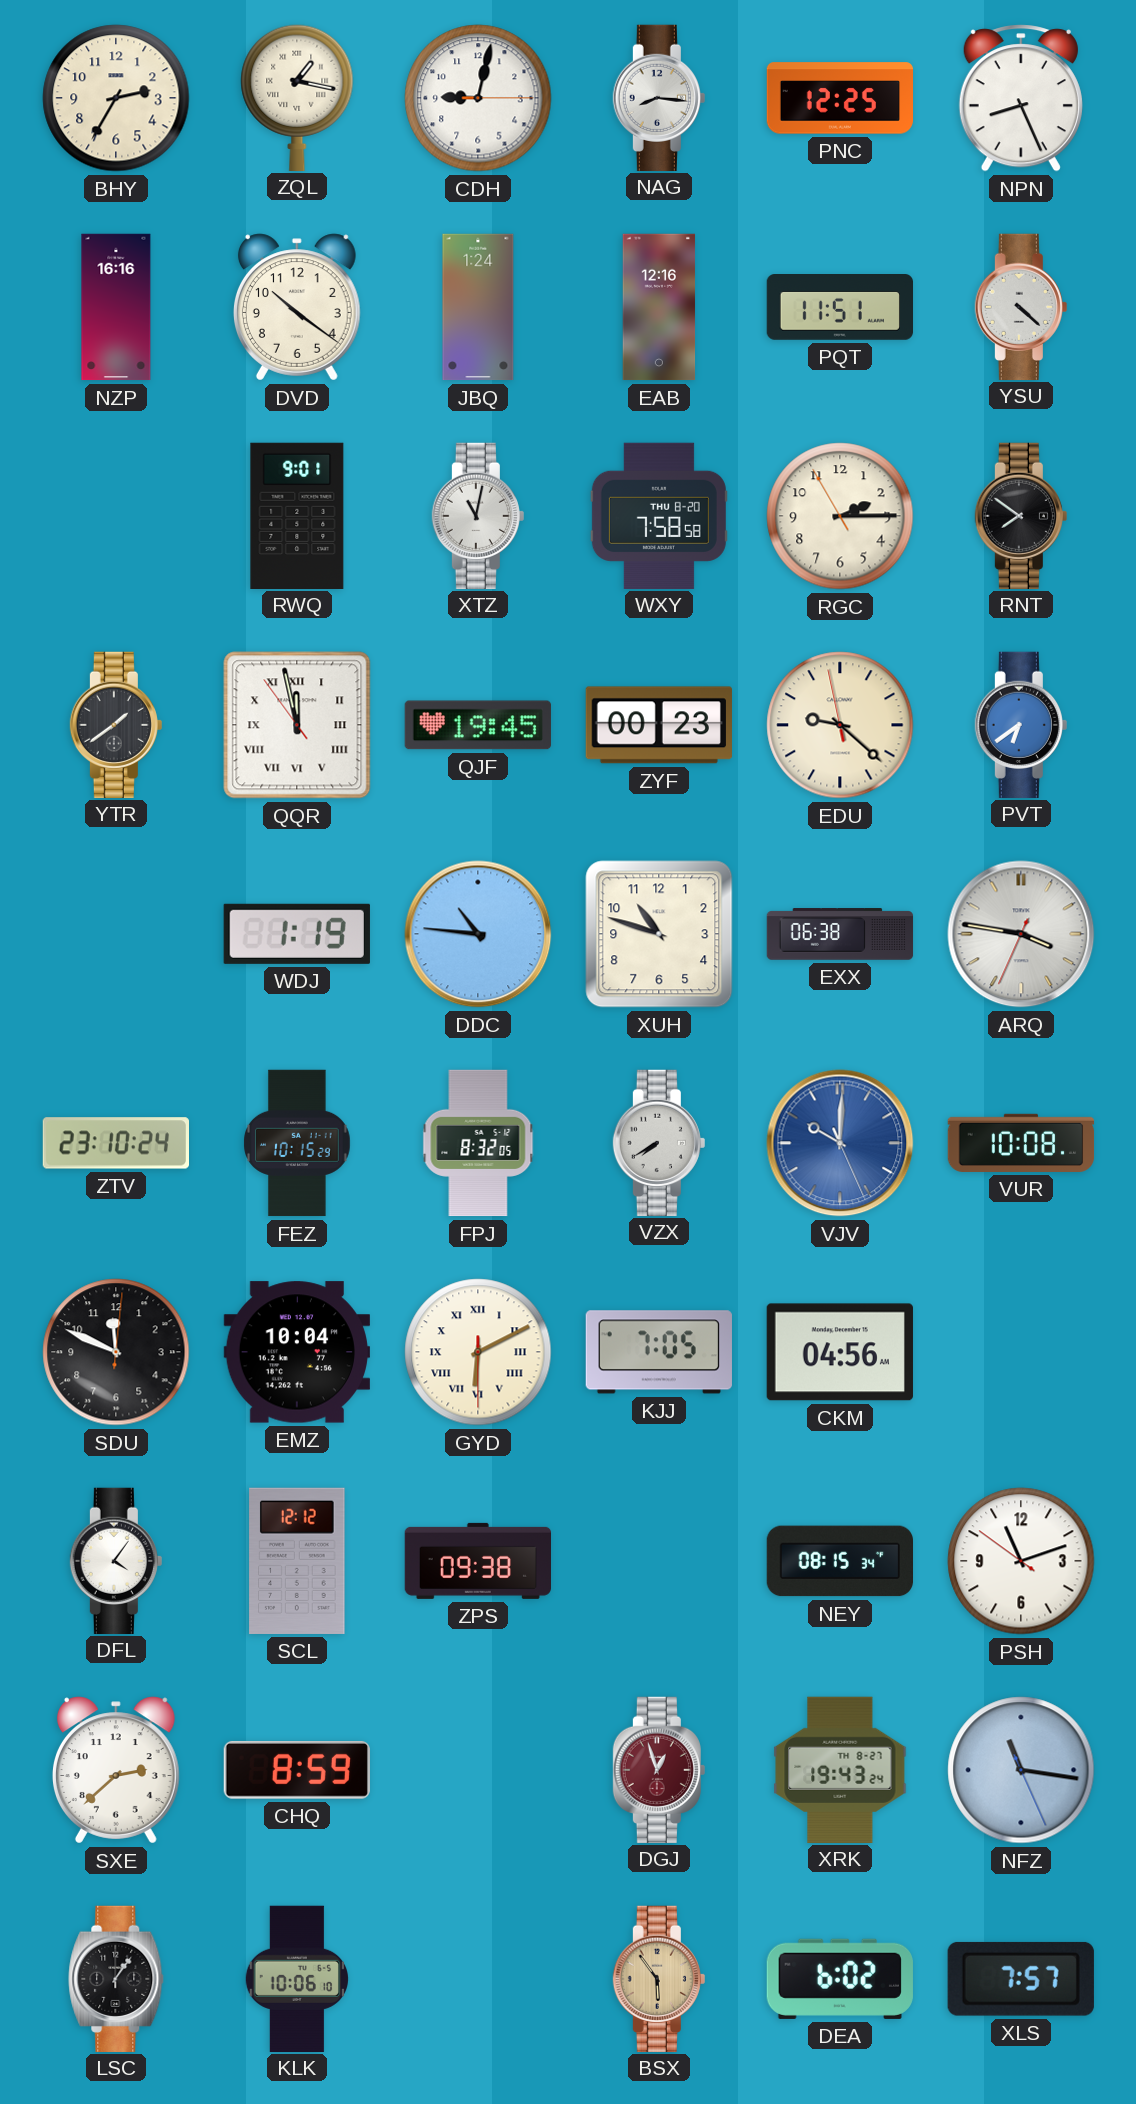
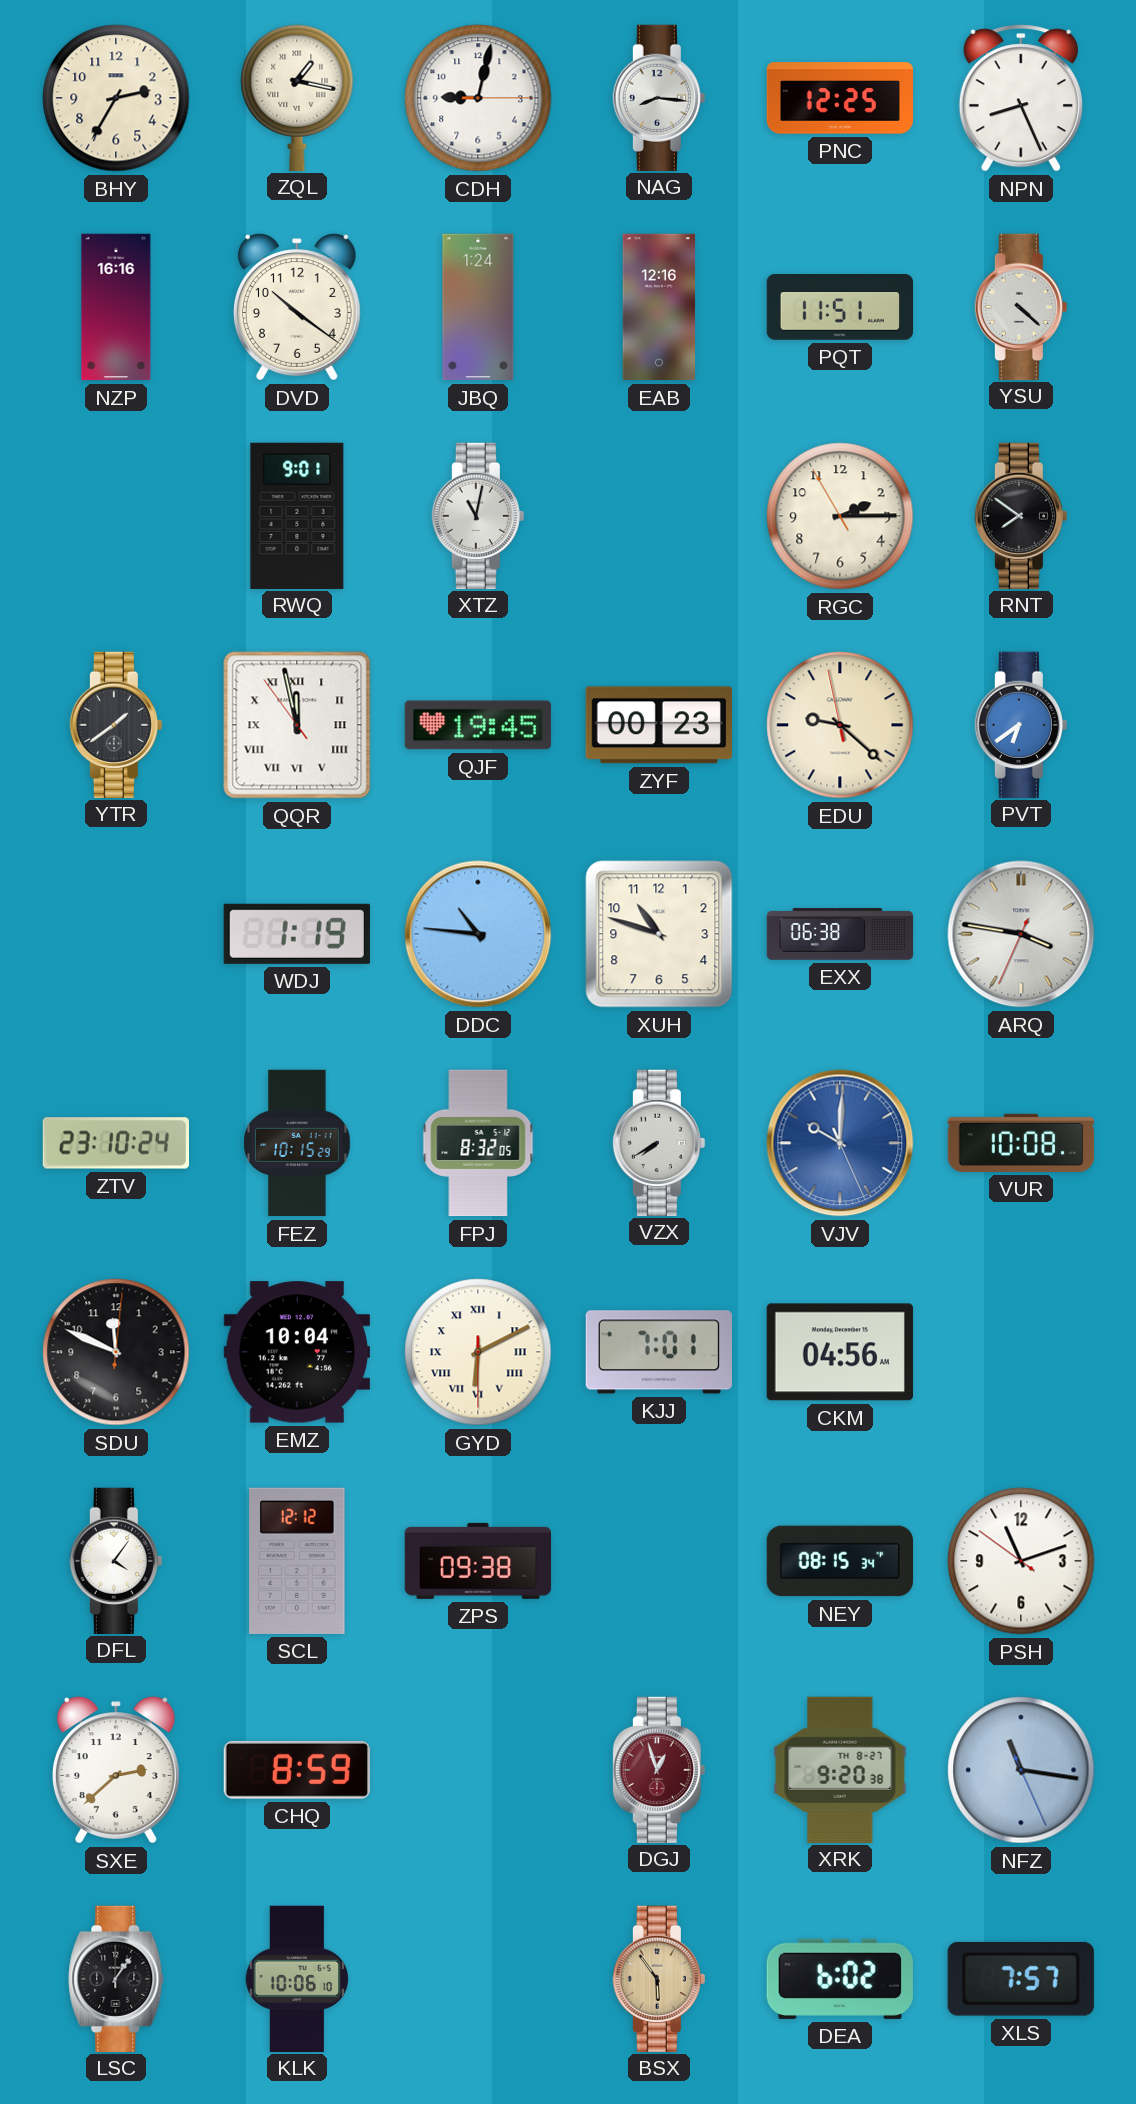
WXY: 7:58 -> none (659, 515)
KJJ: 7:05 -> 7:01 (659, 1352)
XRK: 19:43 -> 9:20 (840, 1769)
